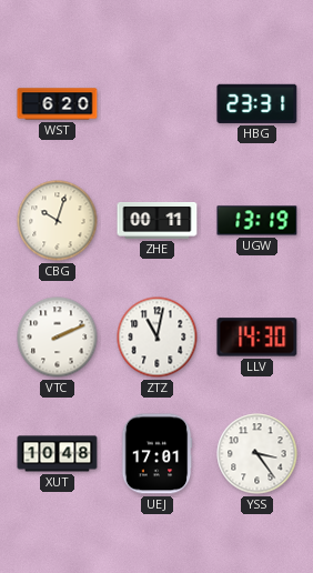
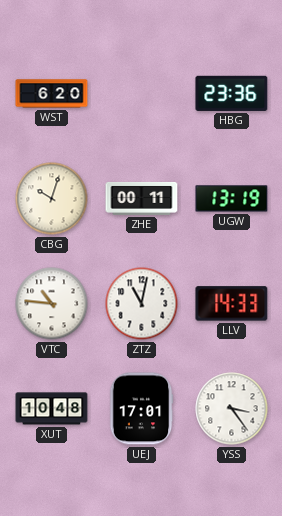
HBG: 23:31 -> 23:36 (232, 93)
VTC: 2:11 -> 10:46 (52, 304)
LLV: 14:30 -> 14:33 (232, 304)
